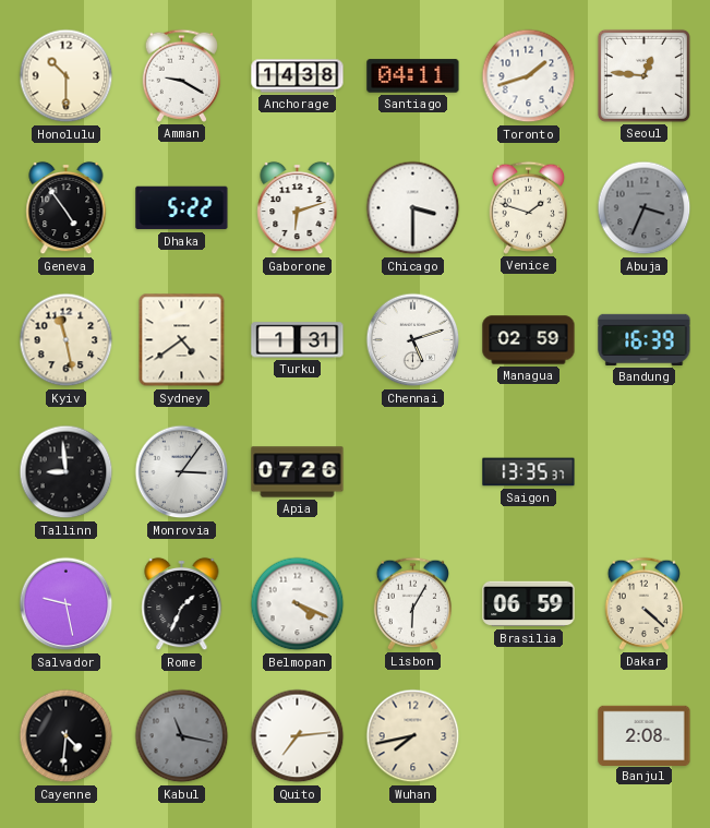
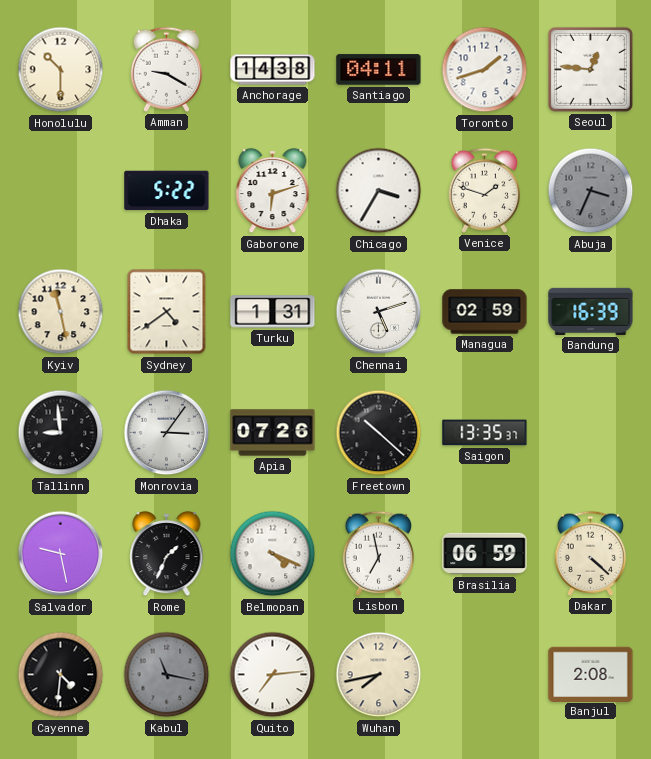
Geneva: 4:54 -> none (67, 208)
Chicago: 3:30 -> 3:35 (379, 191)
Freetown: none -> 10:22 (379, 433)
Lisbon: 6:05 -> 6:58 (378, 553)
